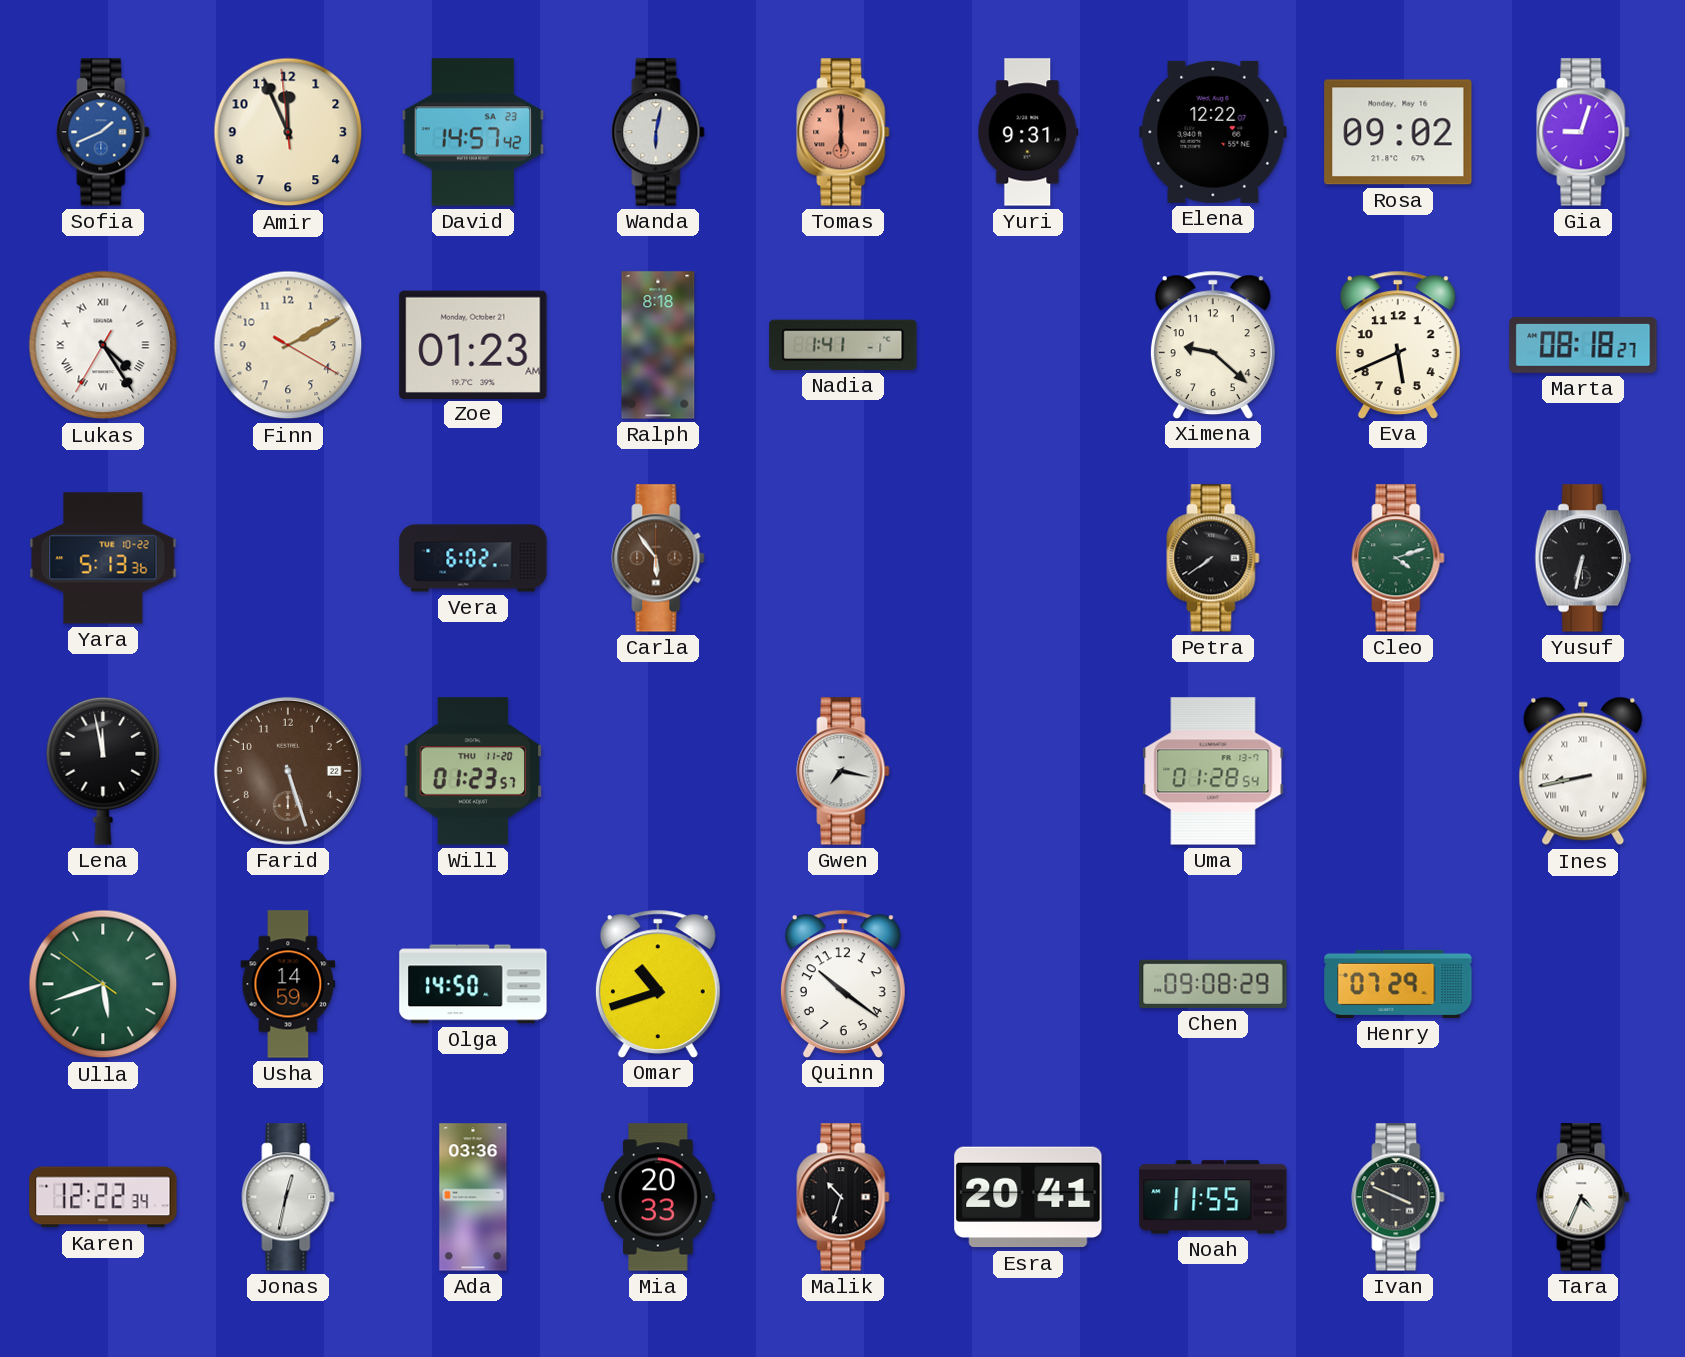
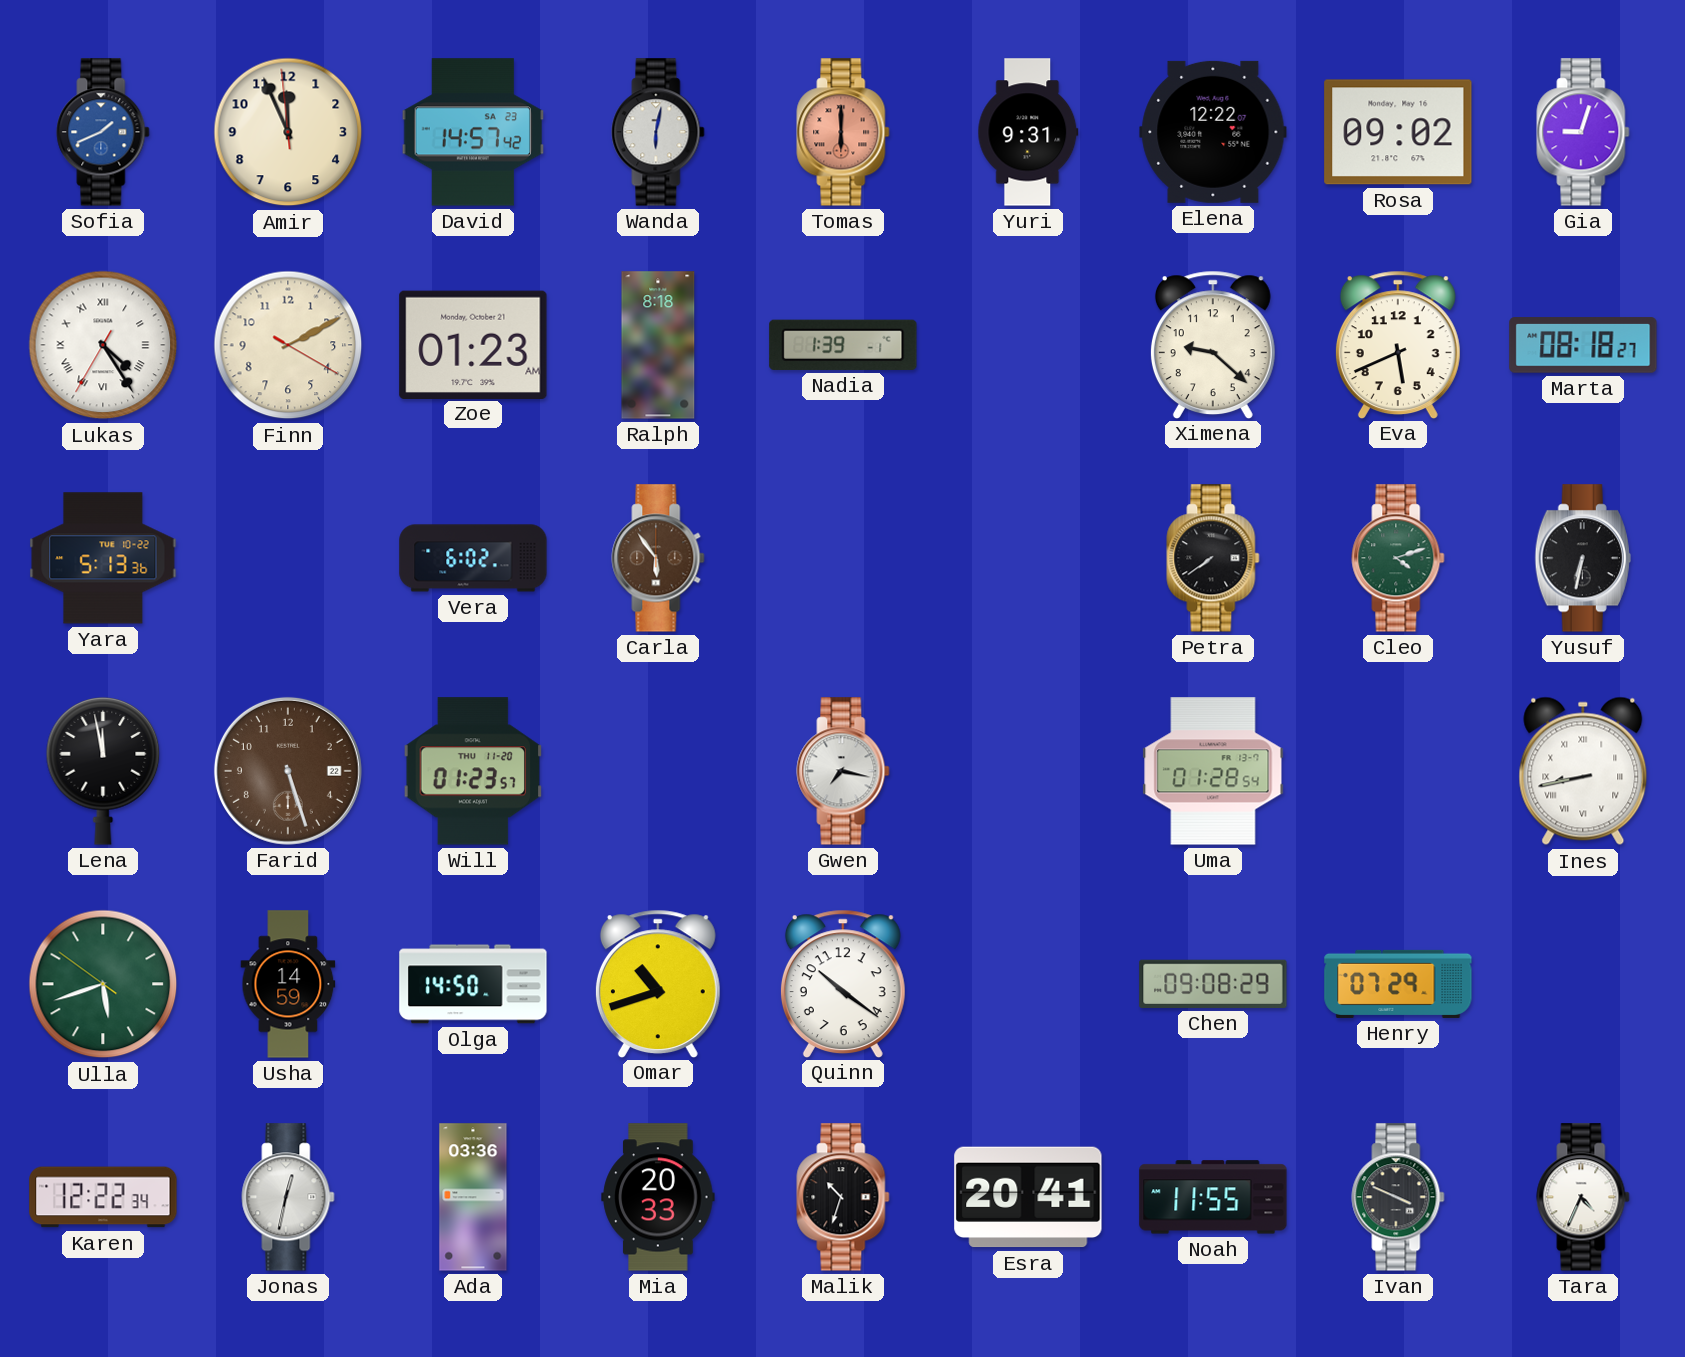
Nadia: 1:41 -> 1:39 (843, 345)
